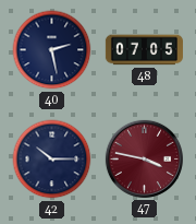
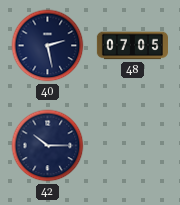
47: 3:47 -> none (144, 158)
